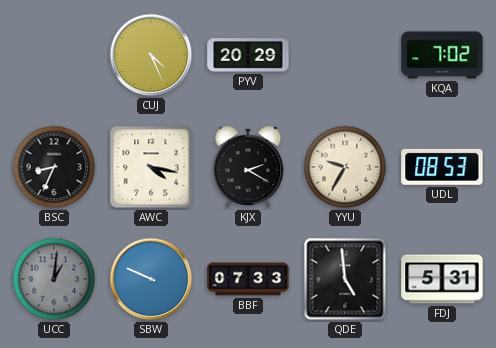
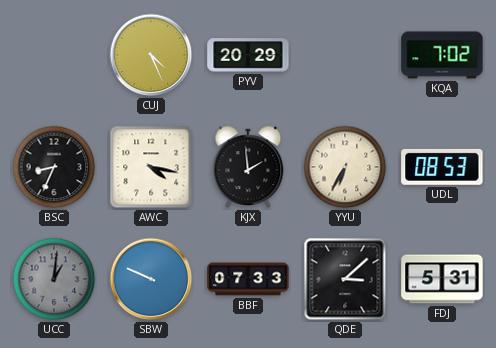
KJX: 2:20 -> 1:59 (248, 167)
YYU: 9:35 -> 6:35 (345, 167)
QDE: 4:59 -> 3:08 (345, 279)
